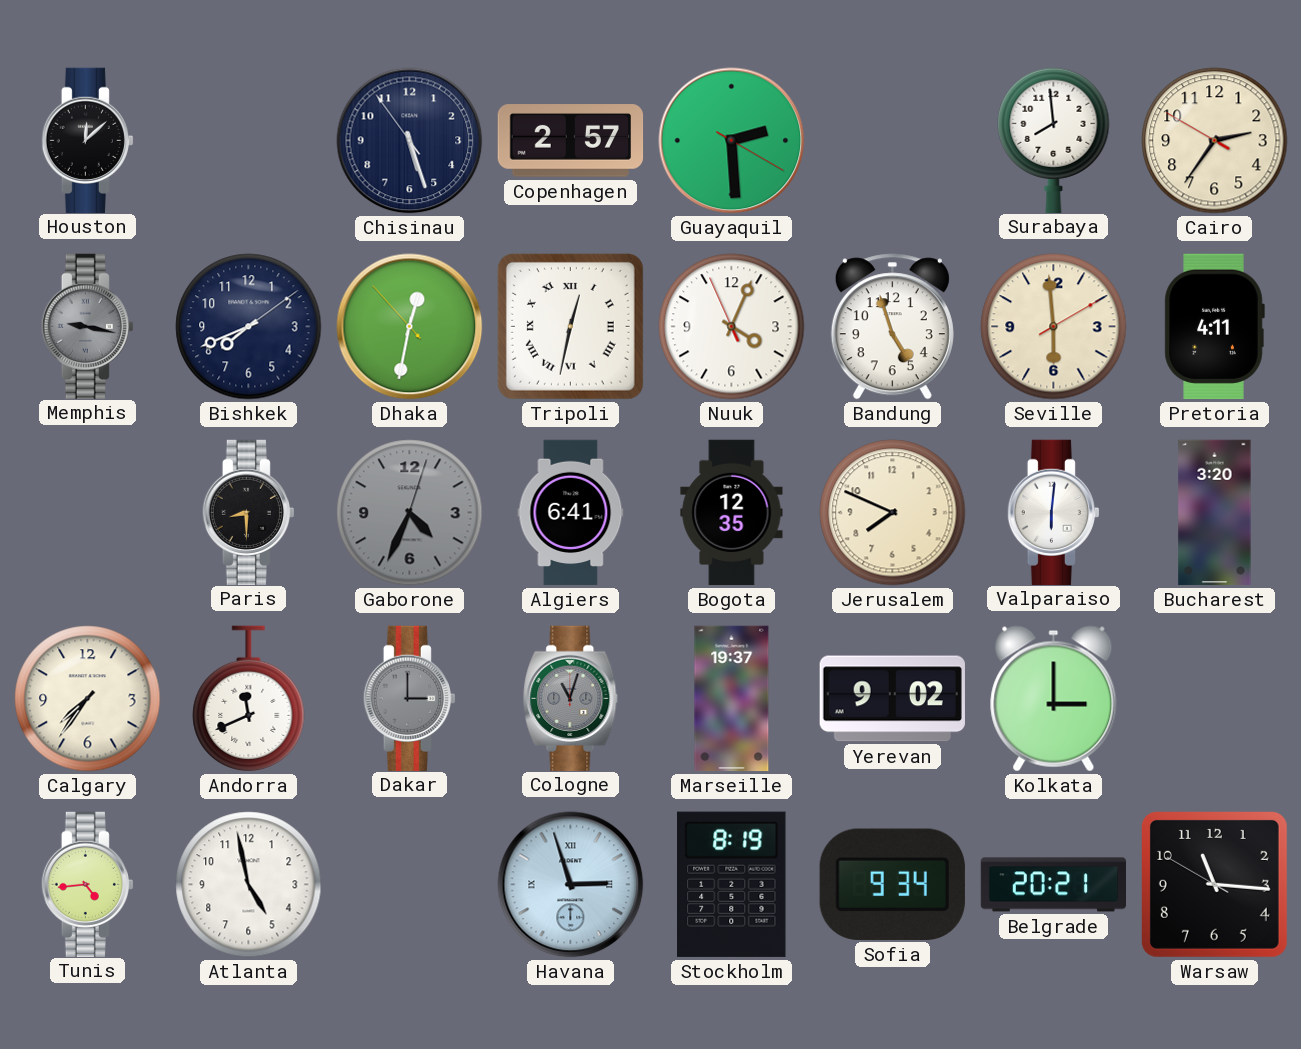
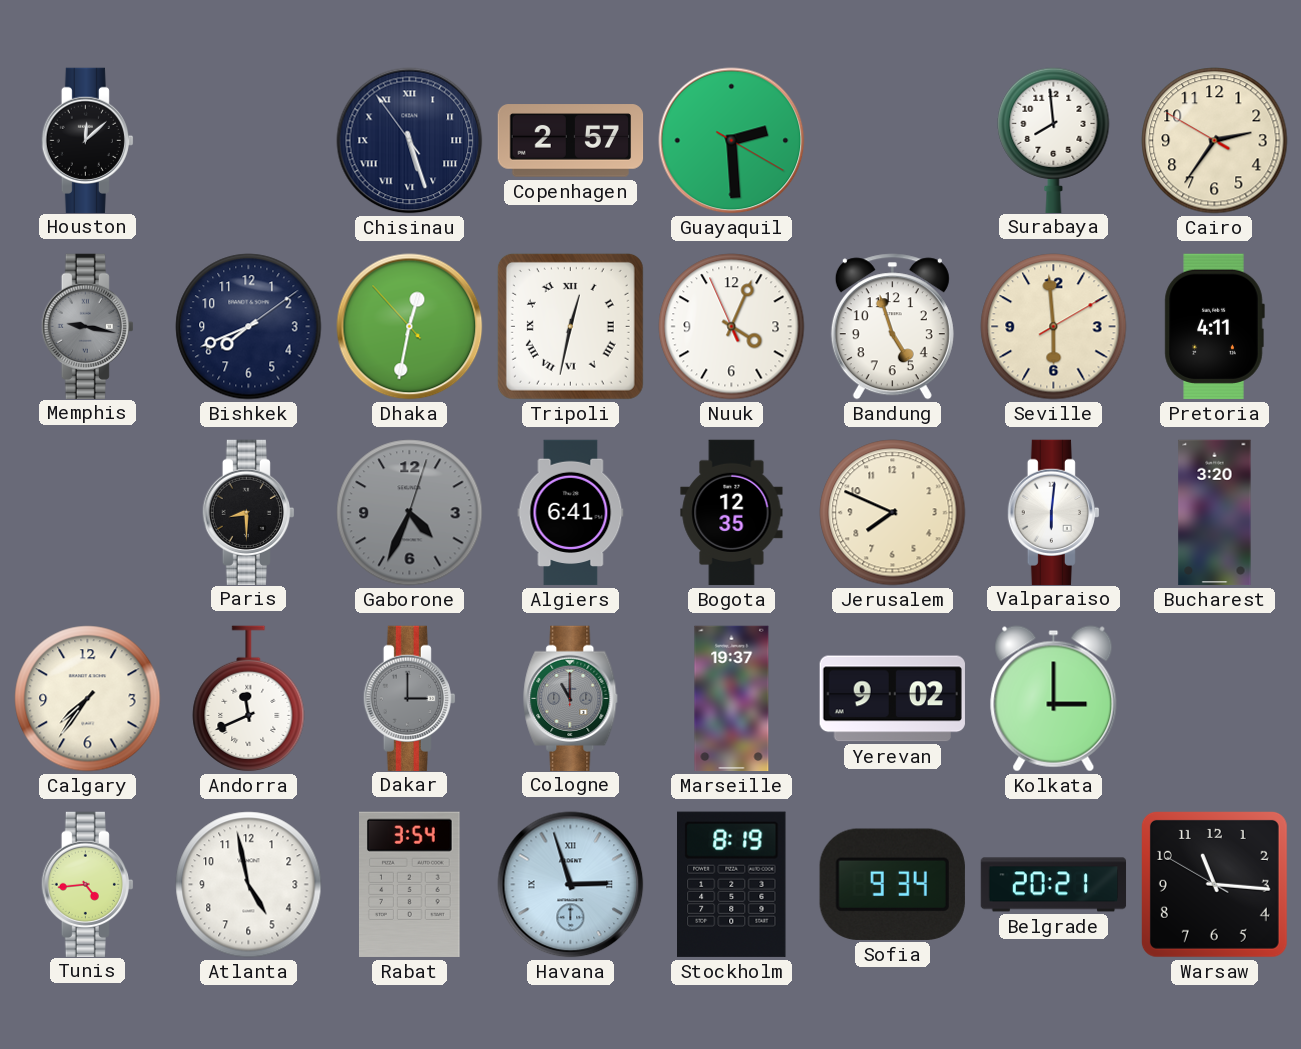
Chisinau numerals: Arabic -> Roman (410, 141)
Cologne: 11:03 -> 11:00 (571, 698)
Rabat: none -> 3:54 (410, 884)
